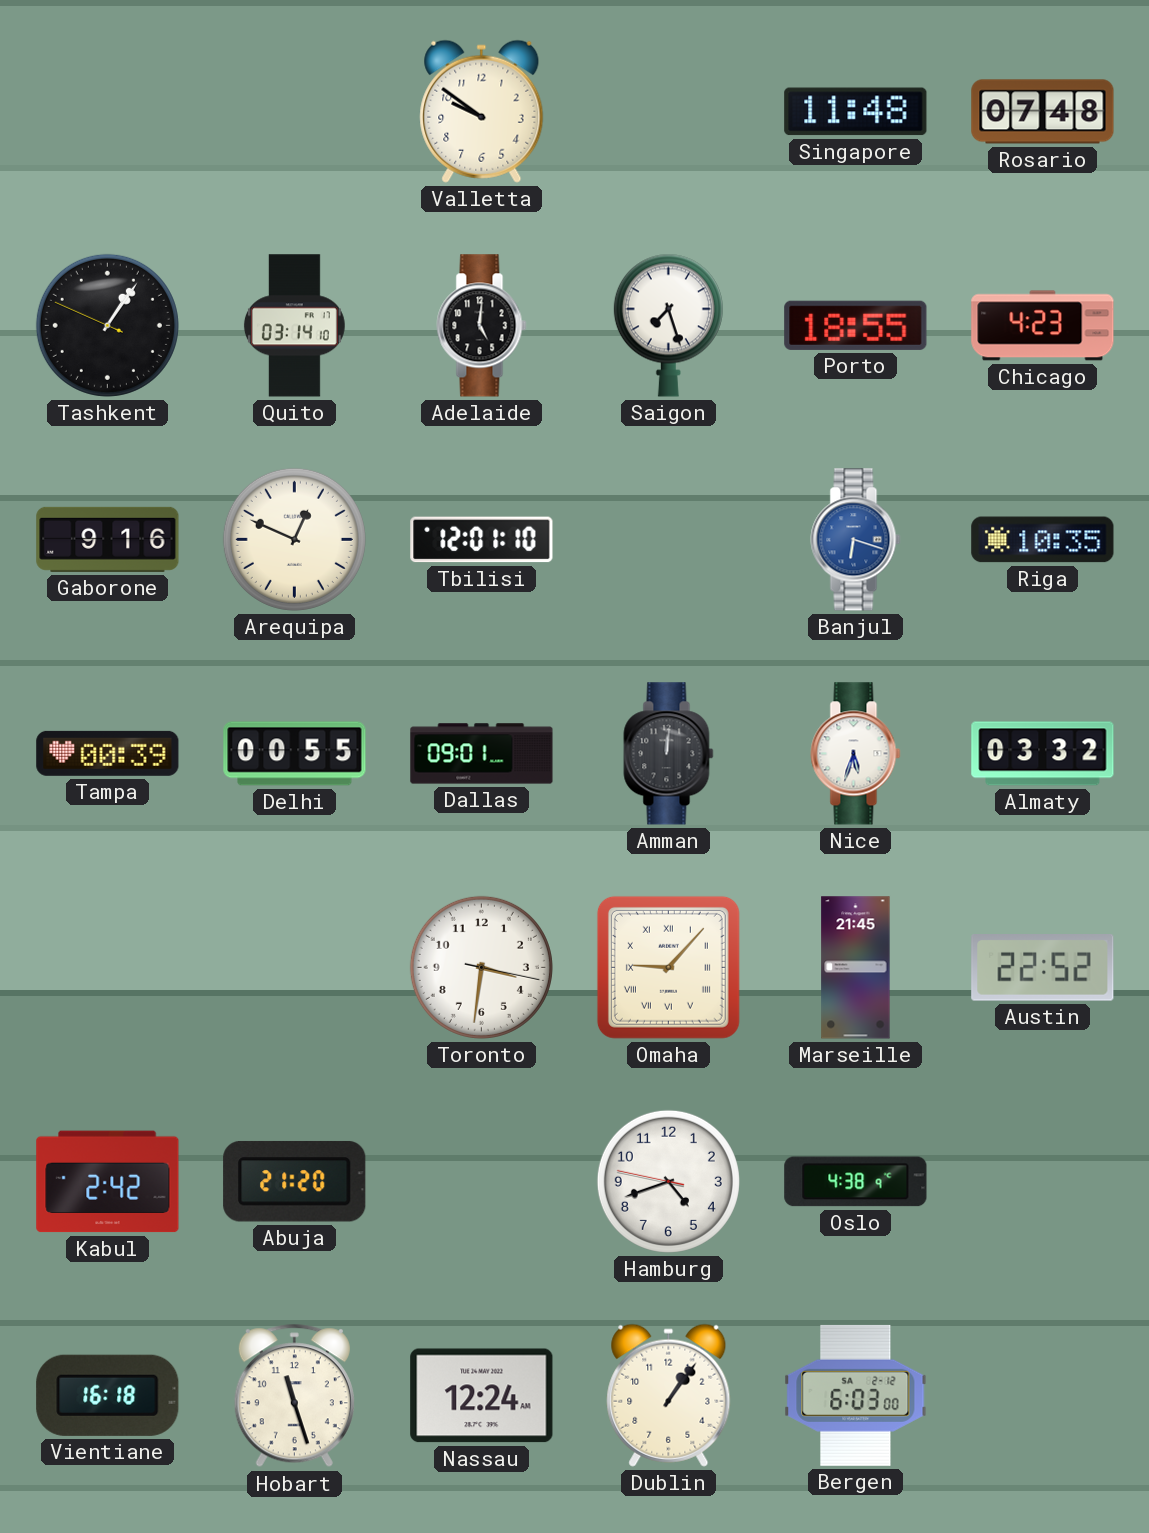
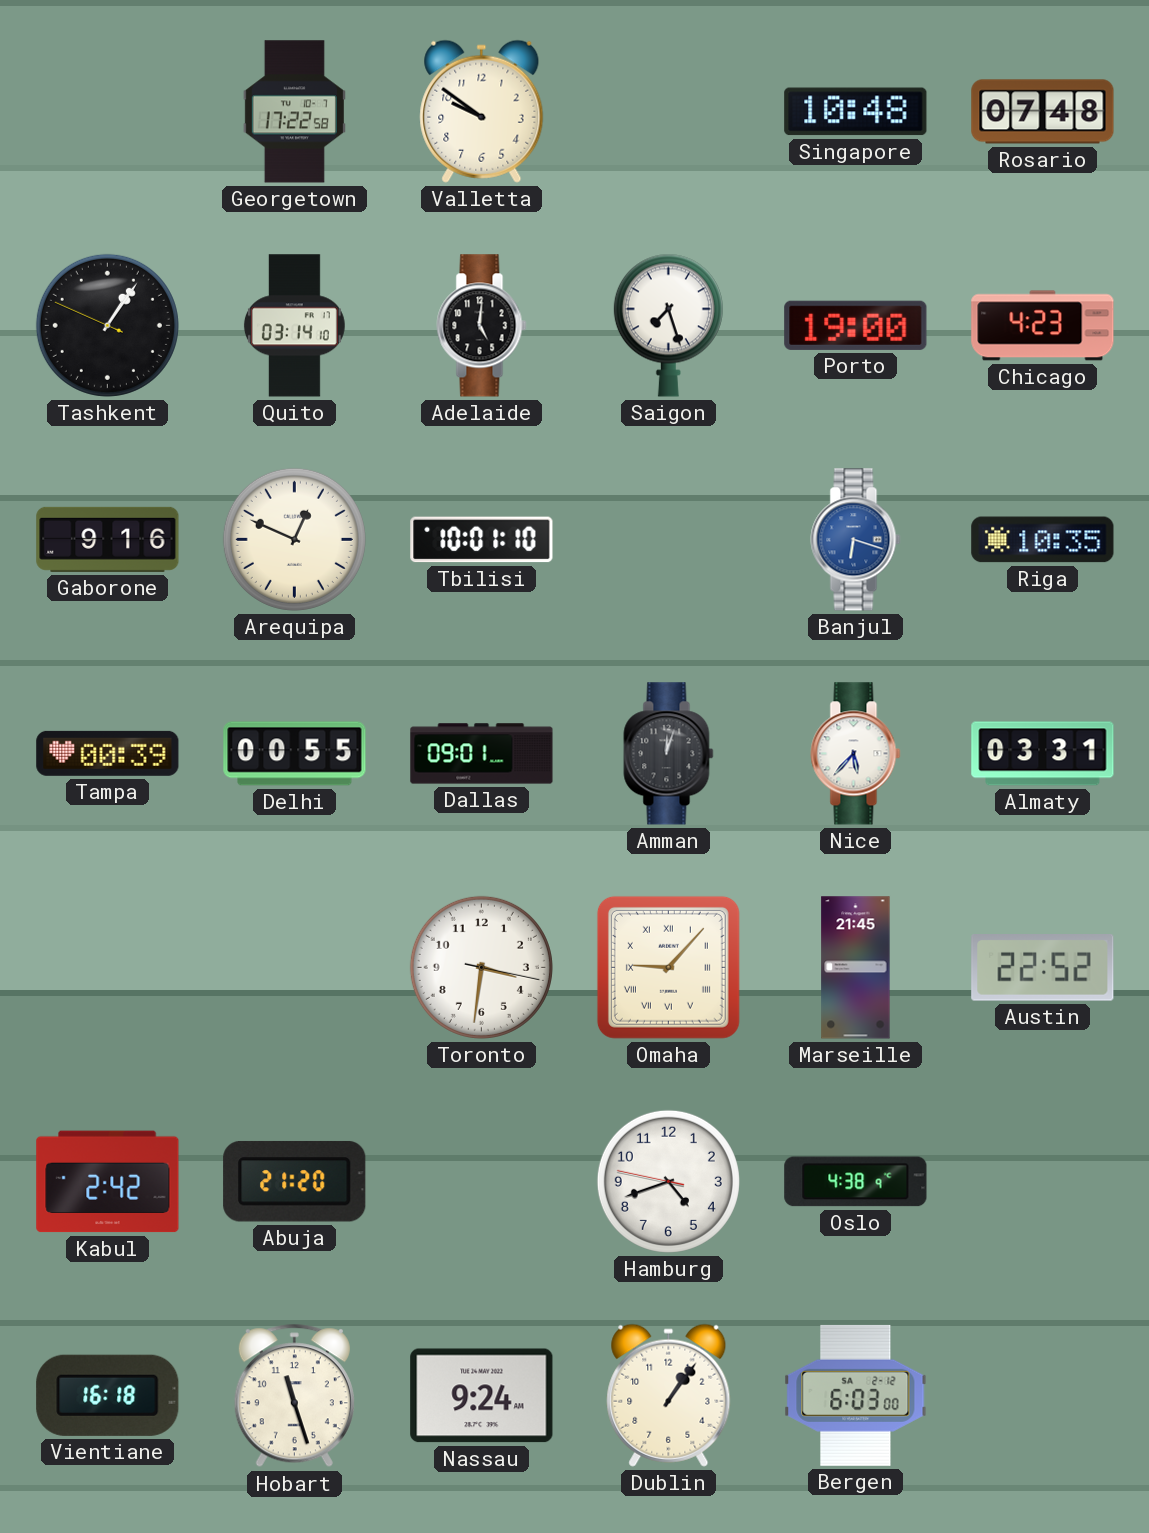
Georgetown: none -> 17:22 (294, 112)
Singapore: 11:48 -> 10:48 (856, 112)
Porto: 18:55 -> 19:00 (856, 325)
Tbilisi: 12:01 -> 10:01 (482, 540)
Amman: 12:01 -> 12:03 (669, 754)
Nice: 5:33 -> 5:37 (856, 754)
Almaty: 03:32 -> 03:31 (1043, 754)
Nassau: 12:24 -> 9:24 (482, 1396)
